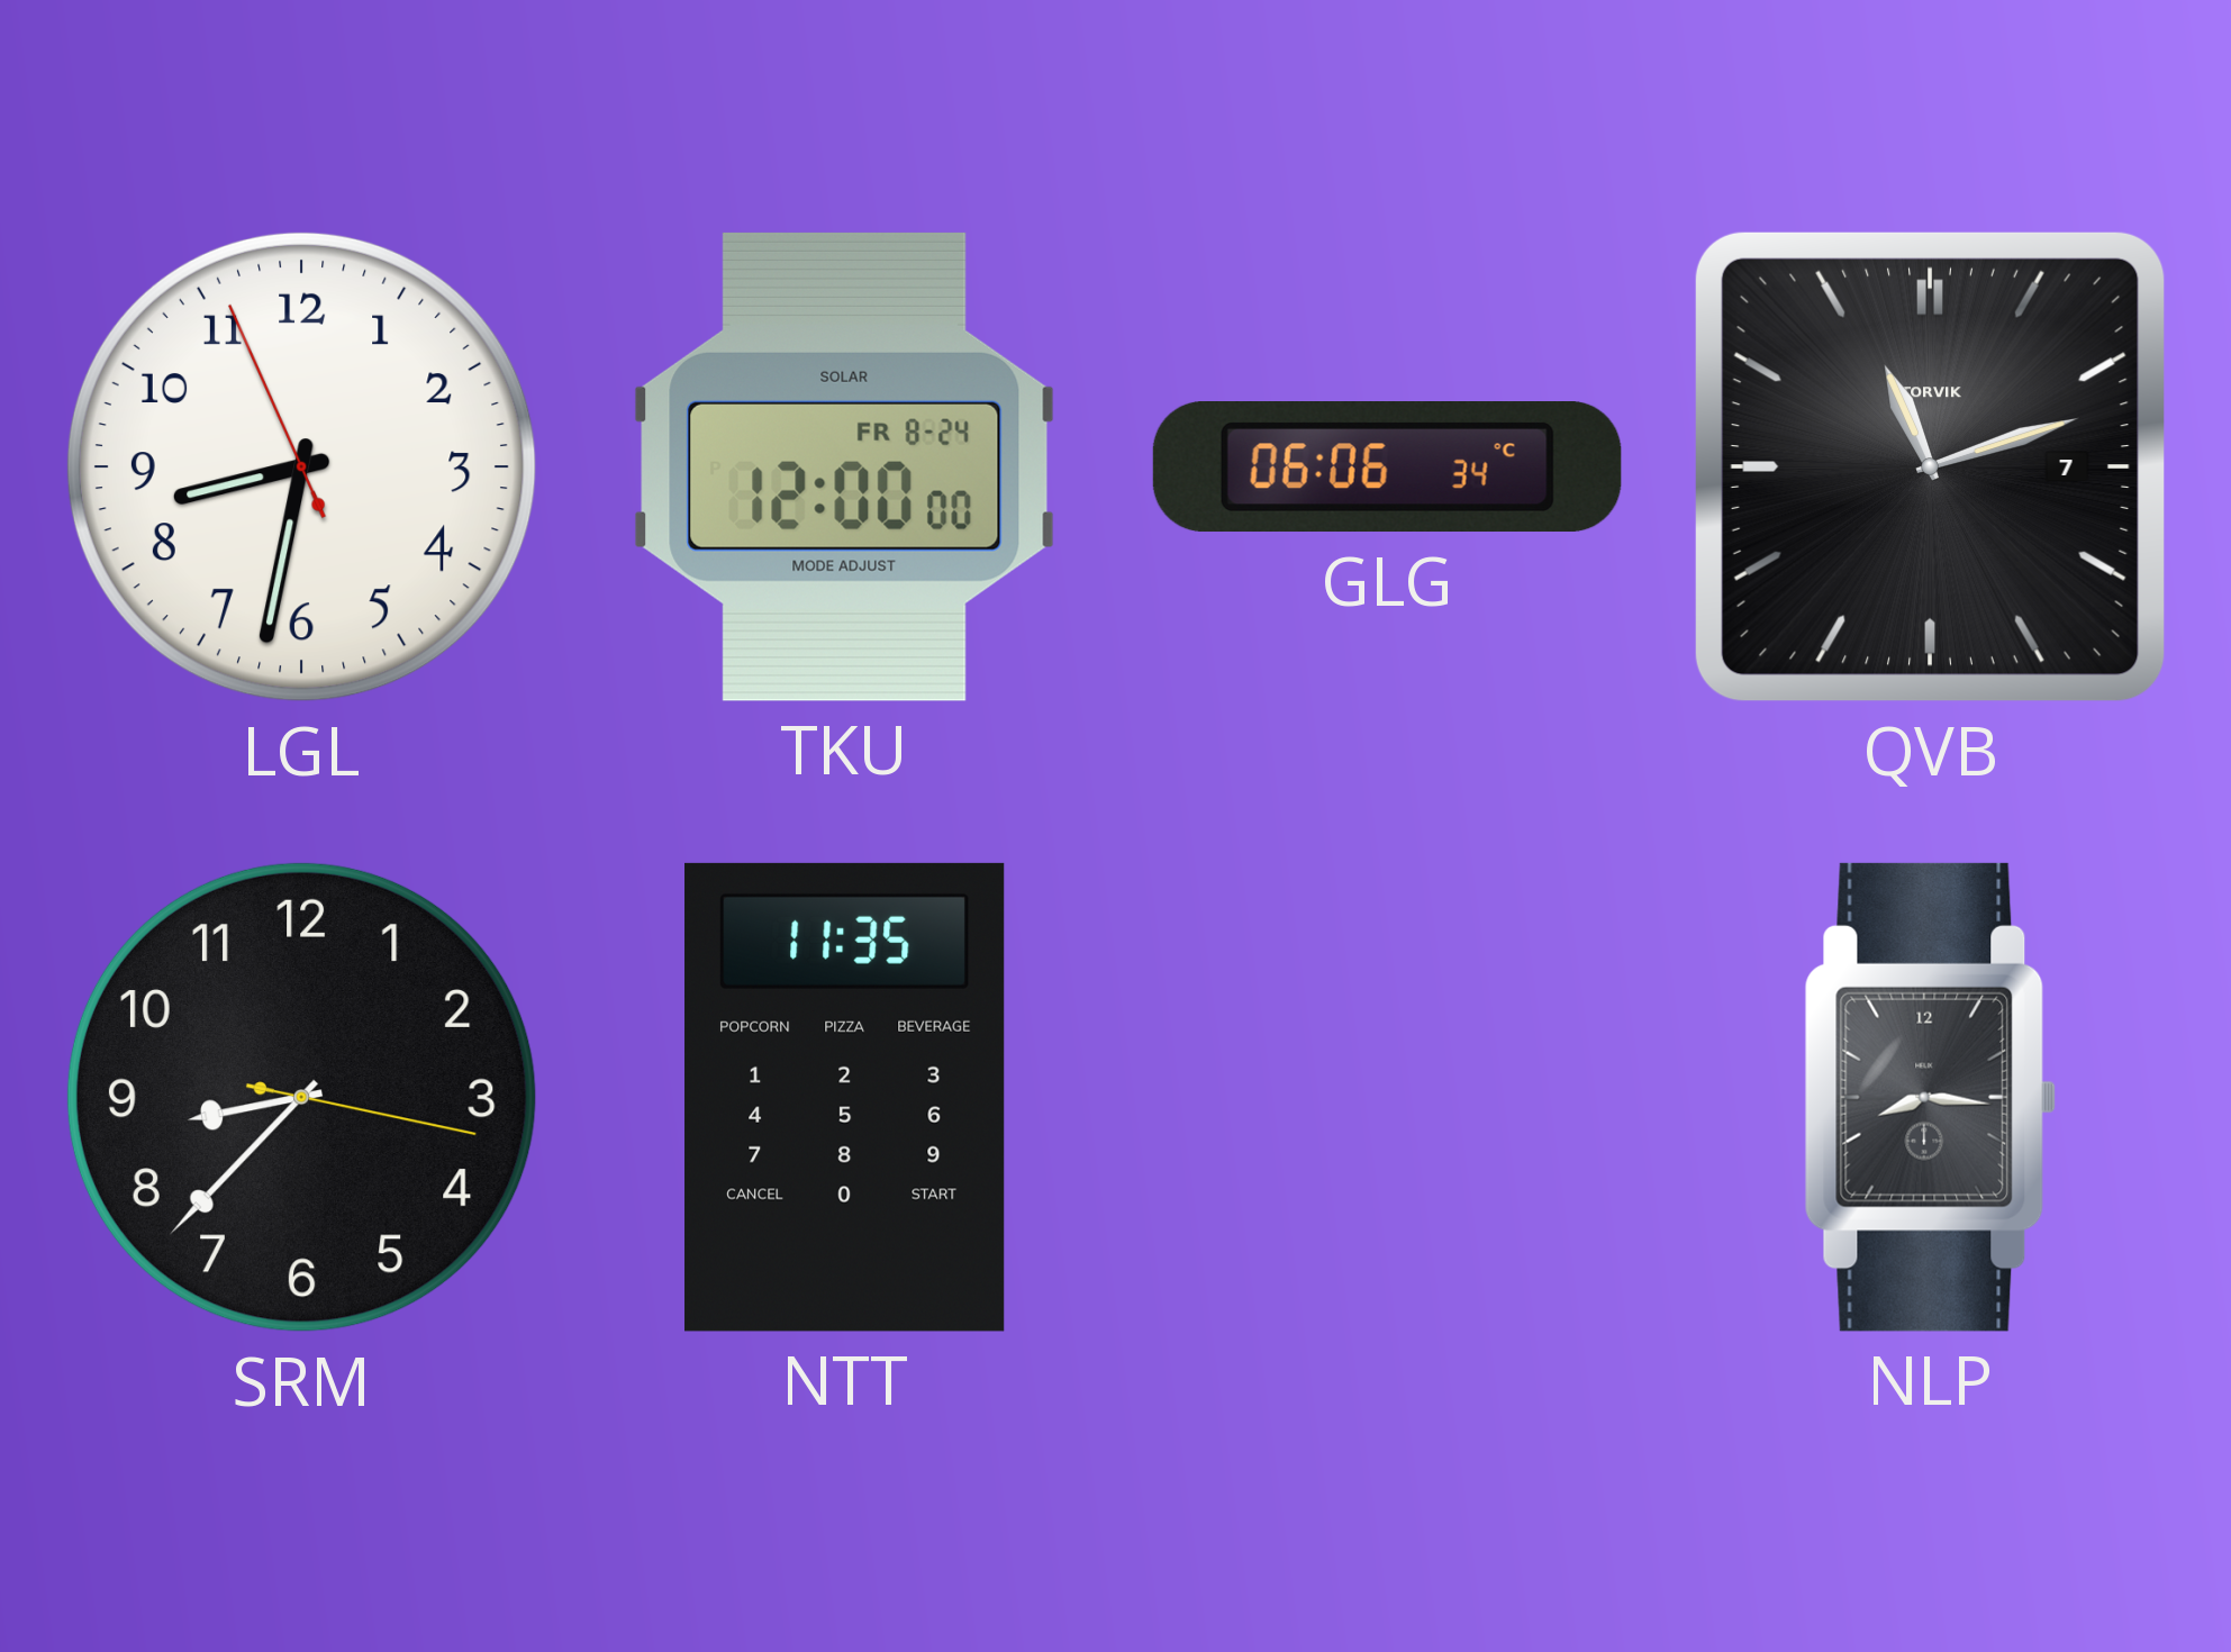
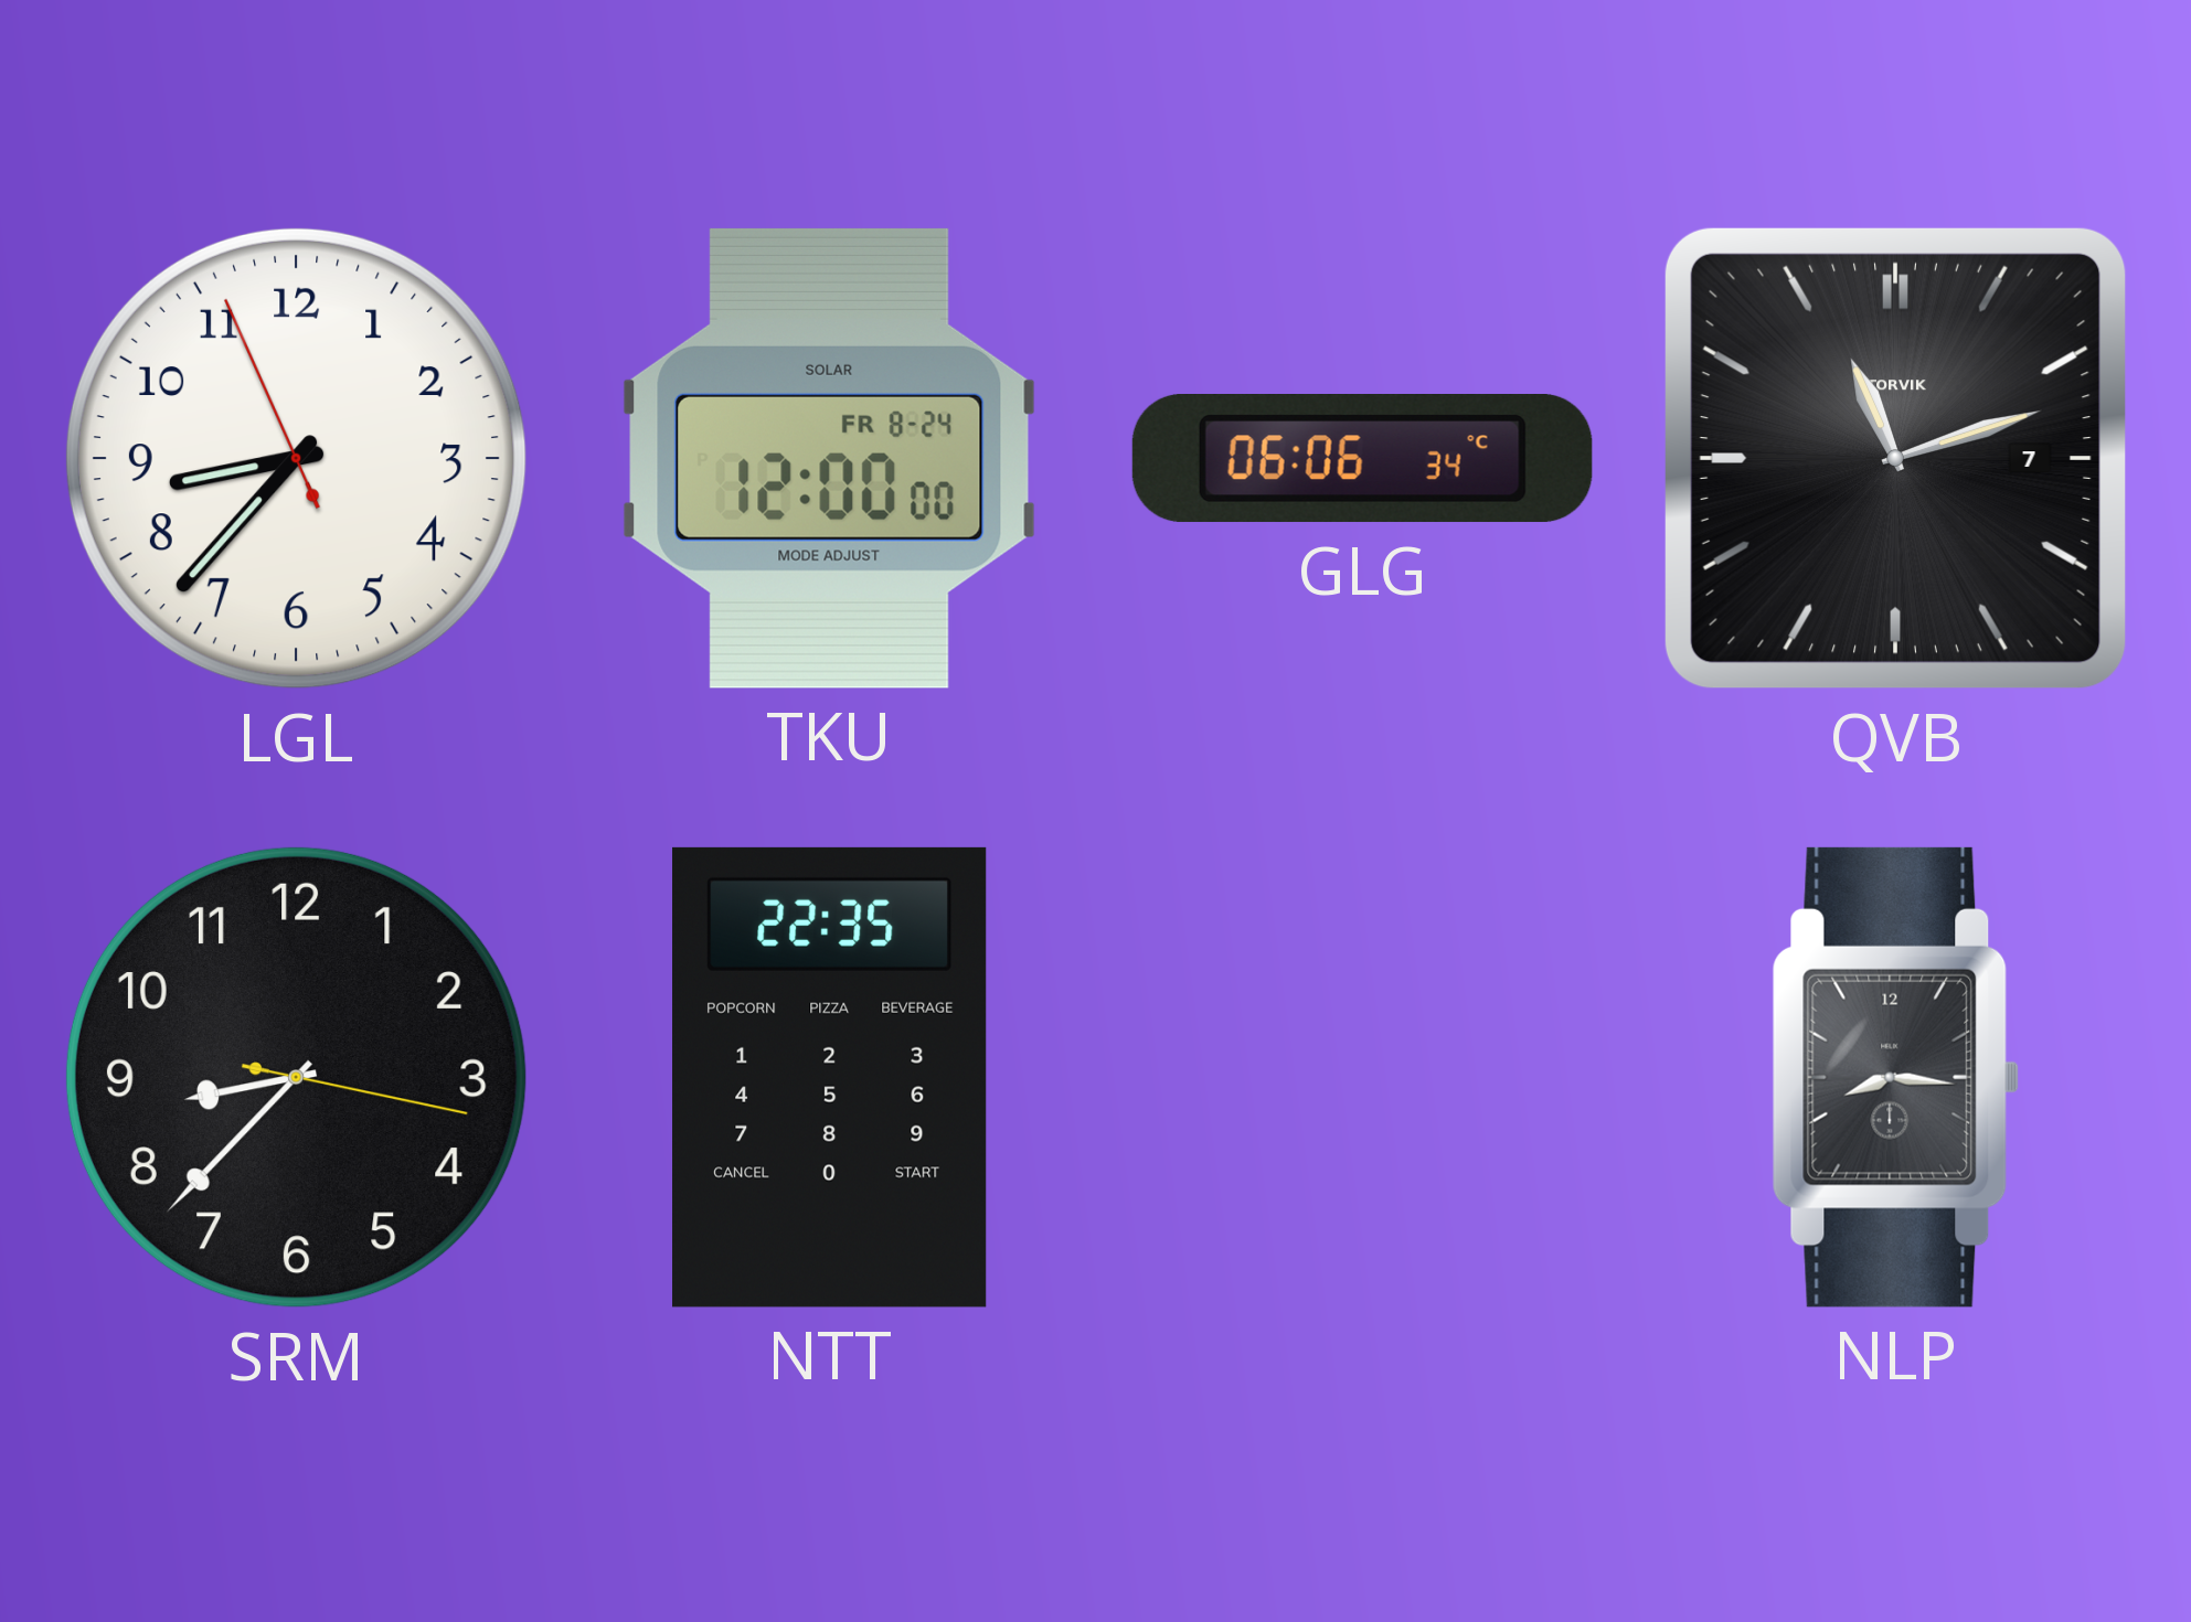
LGL: 8:31 -> 8:36 (296, 458)
NTT: 11:35 -> 22:35 (830, 1077)
